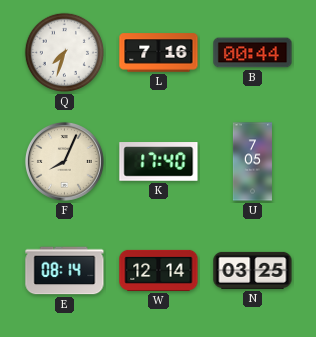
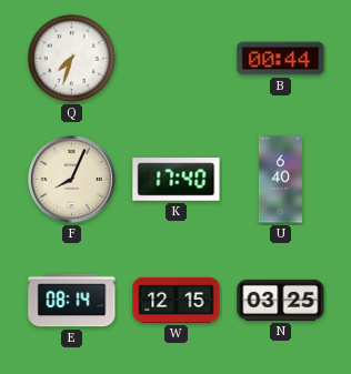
L: 7:16 -> none (159, 53)
U: 7:05 -> 6:40 (280, 180)
W: 12:14 -> 12:15 (177, 300)
